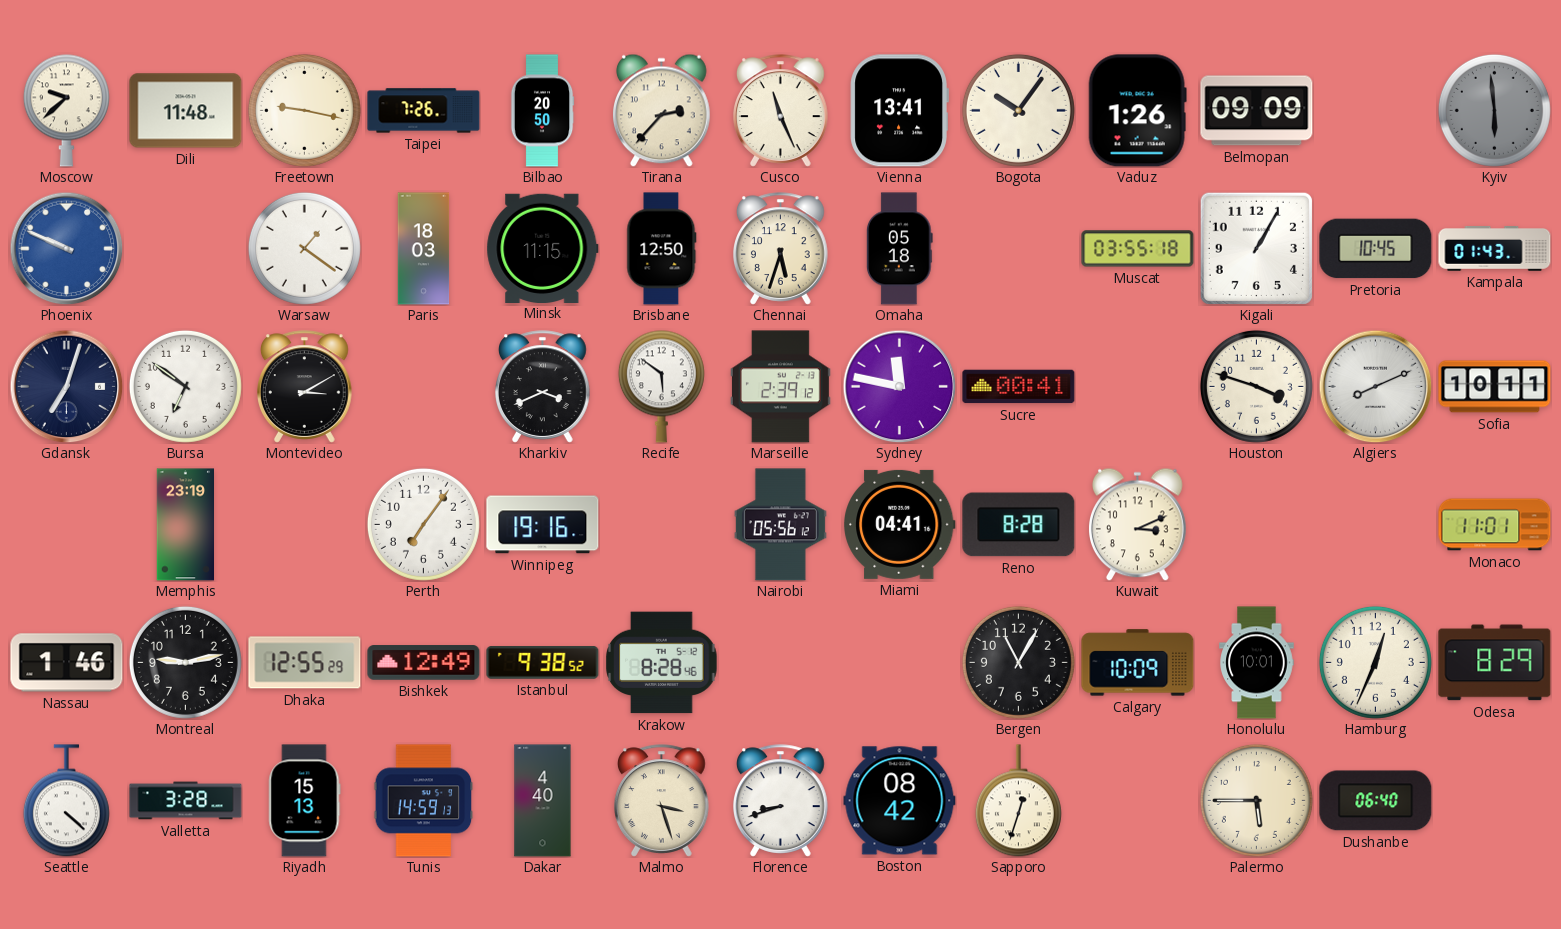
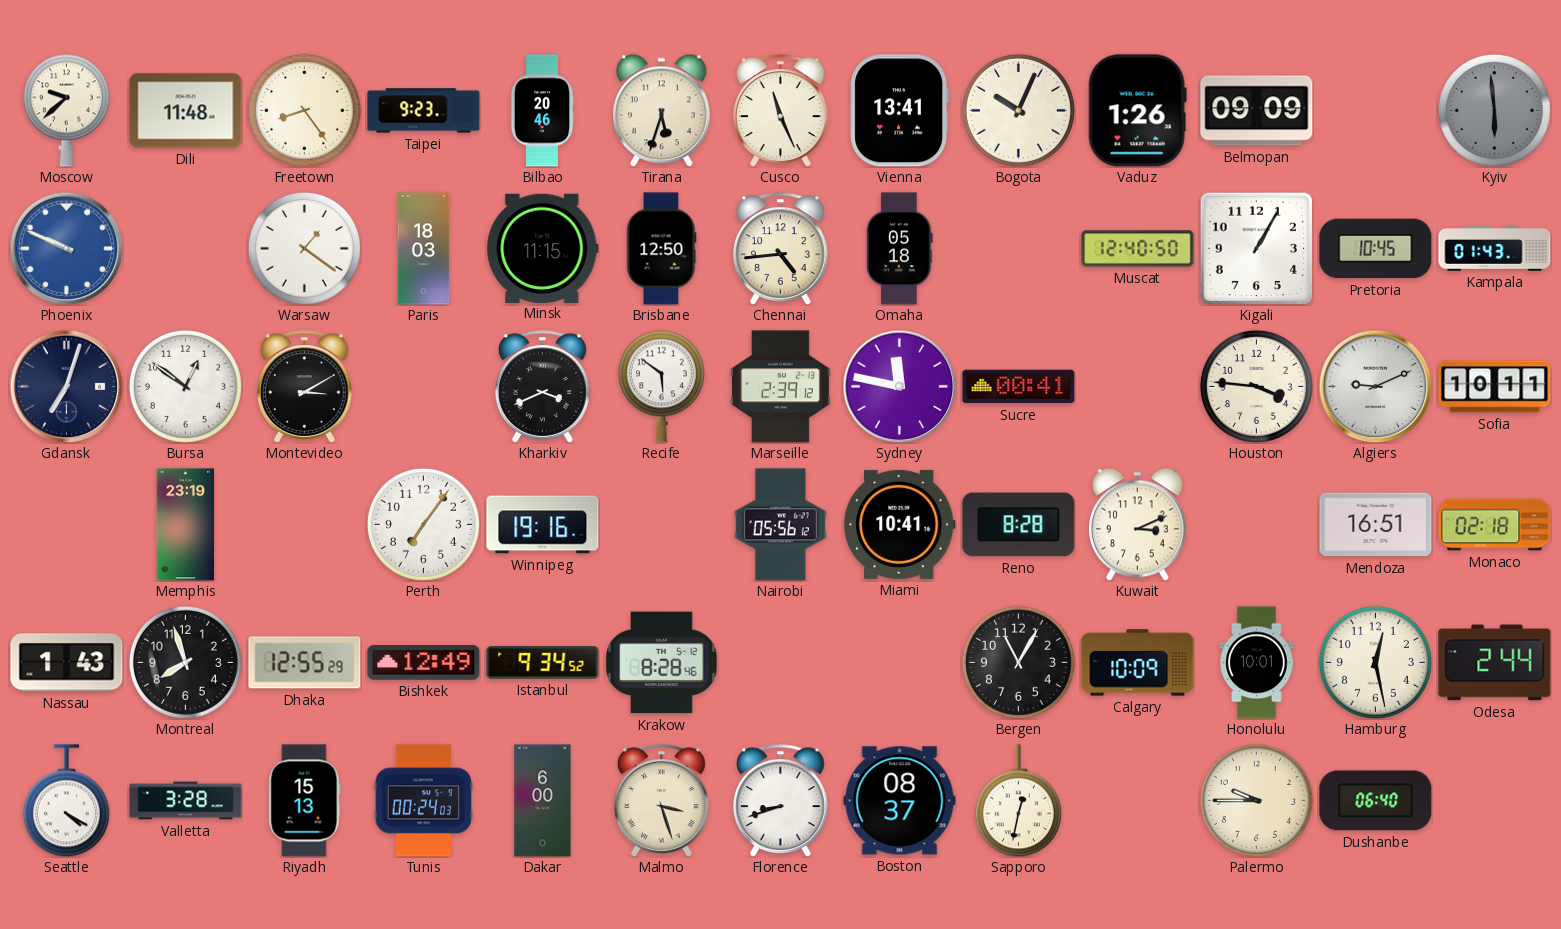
Freetown: 9:17 -> 8:24 (304, 110)
Taipei: 7:26 -> 9:23 (424, 111)
Bilbao: 20:50 -> 20:46 (542, 111)
Tirana: 2:37 -> 5:33 (662, 110)
Bogota: 10:06 -> 10:04 (1018, 110)
Chennai: 5:33 -> 4:44 (781, 249)
Muscat: 03:55 -> 12:40 (1138, 249)
Bursa: 6:51 -> 12:51 (185, 386)
Houston: 3:48 -> 3:46 (1256, 386)
Algiers: 8:11 -> 9:11 (1375, 386)
Miami: 04:41 -> 10:41 (900, 524)
Mendoza: none -> 16:51 (1376, 525)
Monaco: 11:01 -> 02:18 (1495, 525)
Nassau: 1:46 -> 1:43 (67, 663)
Montreal: 9:13 -> 7:57 (185, 662)
Istanbul: 9:38 -> 9:34 (543, 663)
Hamburg: 12:34 -> 12:28 (1375, 662)
Odesa: 8:29 -> 2:44 (1495, 663)
Seattle: 4:22 -> 4:20 (66, 801)
Tunis: 14:59 -> 00:24 (424, 801)
Dakar: 4:40 -> 6:00 (543, 801)
Boston: 08:42 -> 08:37 (900, 801)
Sapporo: 12:33 -> 12:32 (1018, 801)
Palermo: 5:45 -> 9:45 (1256, 800)
